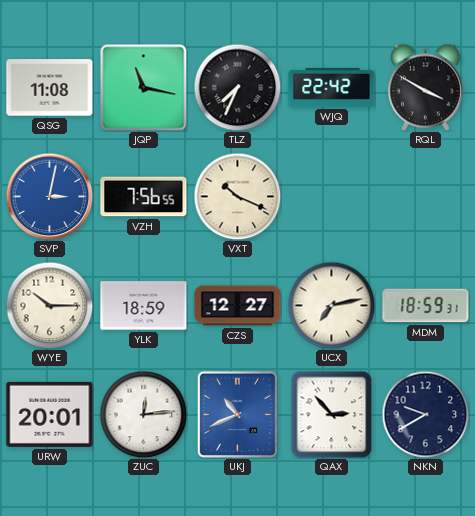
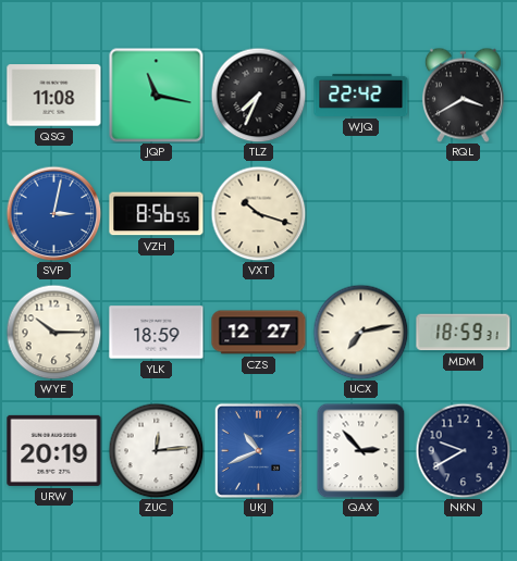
RQL: 3:50 -> 3:40 (463, 95)
VZH: 7:56 -> 8:56 (157, 214)
VXT: 10:19 -> 10:18 (258, 213)
URW: 20:01 -> 20:19 (54, 450)
